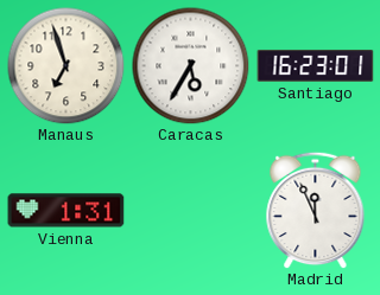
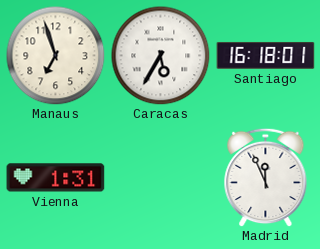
Santiago: 16:23 -> 16:18 (266, 55)
